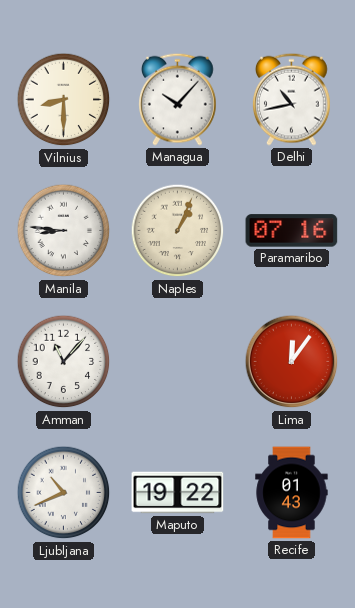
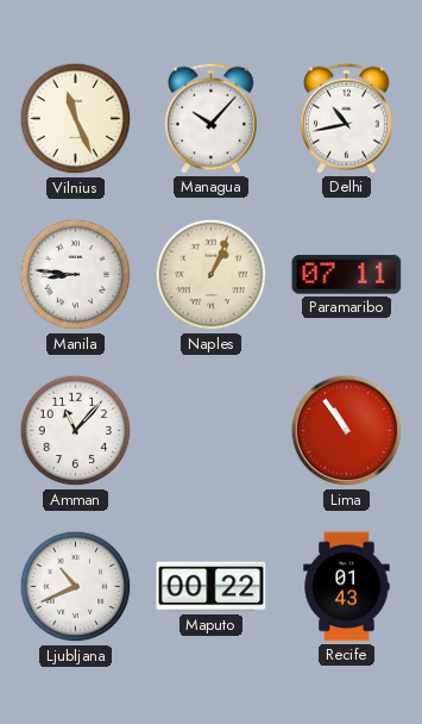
Vilnius: 8:30 -> 11:26 (76, 119)
Paramaribo: 07:16 -> 07:11 (347, 275)
Lima: 12:06 -> 10:54 (347, 431)
Maputo: 19:22 -> 00:22 (212, 587)
